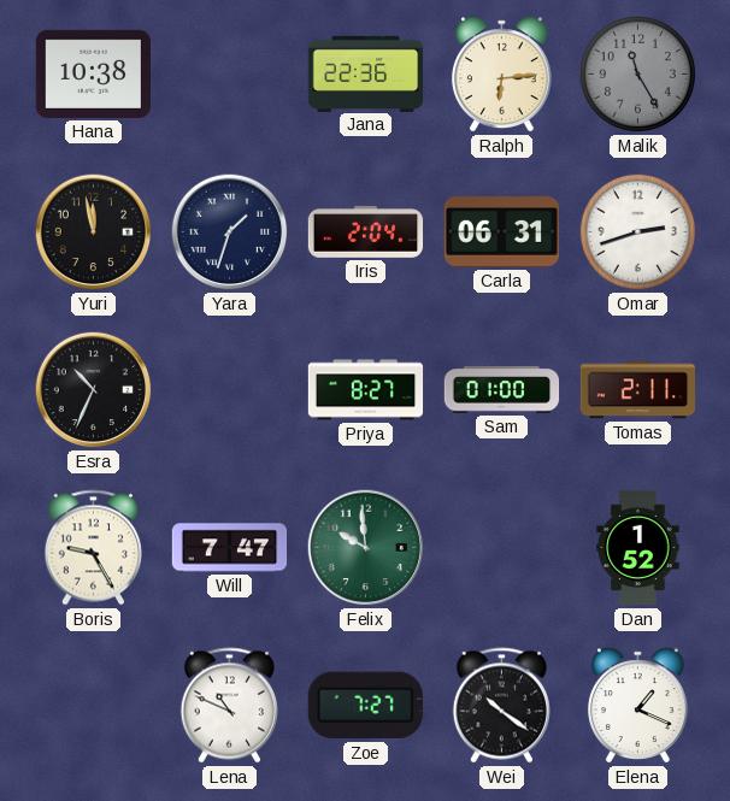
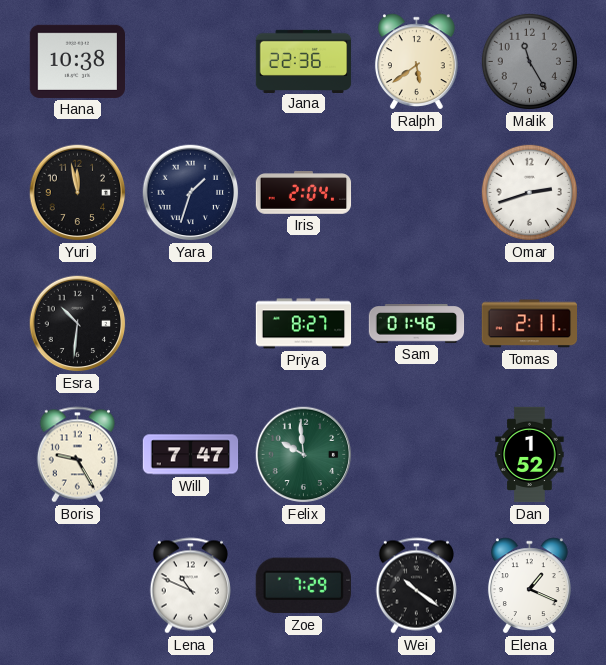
Ralph: 6:14 -> 5:39 (416, 62)
Carla: 06:31 -> none (501, 232)
Esra: 10:34 -> 10:31 (78, 324)
Sam: 01:00 -> 01:46 (417, 324)
Zoe: 7:27 -> 7:29 (303, 586)
